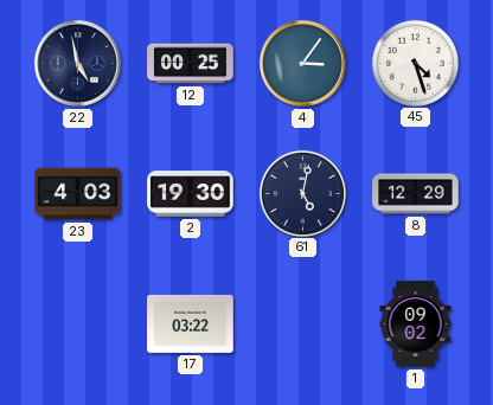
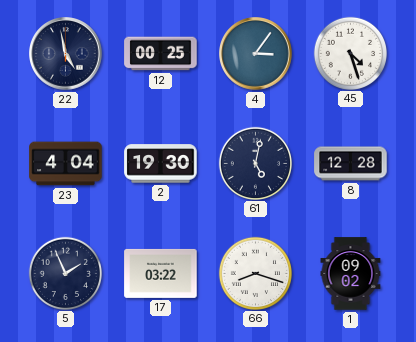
23: 4:03 -> 4:04 (66, 164)
8: 12:29 -> 12:28 (351, 164)
5: none -> 1:56 (65, 273)
66: none -> 8:18 (255, 273)
